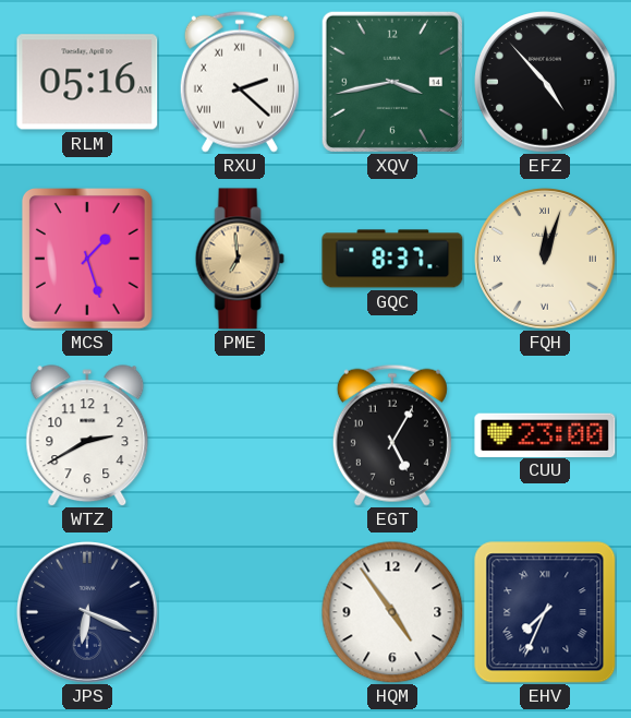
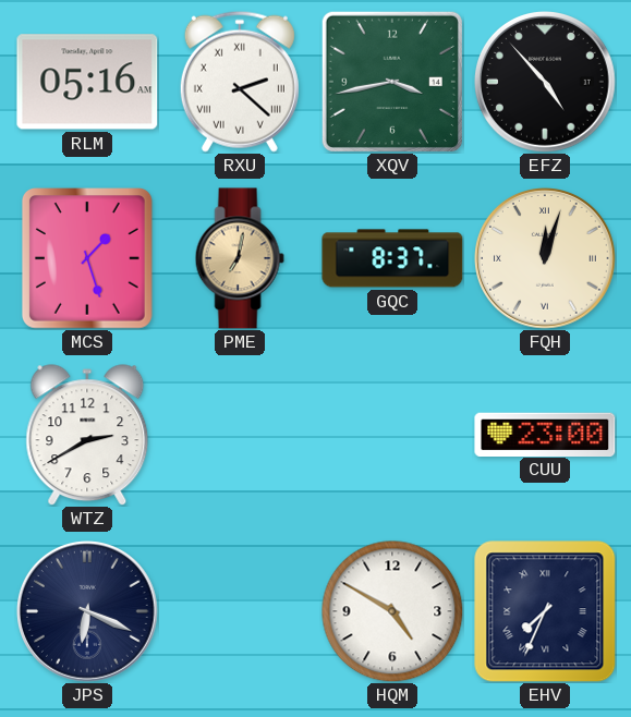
PME: 6:59 -> 7:02 (240, 258)
EGT: 5:05 -> none (392, 435)
HQM: 4:54 -> 4:50 (392, 611)
